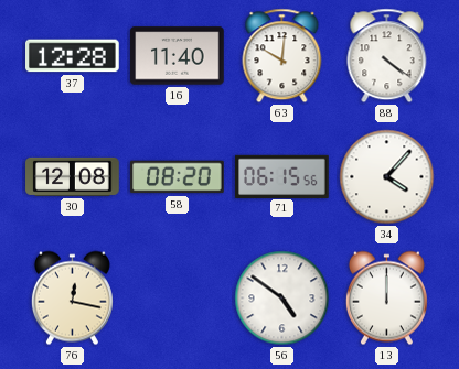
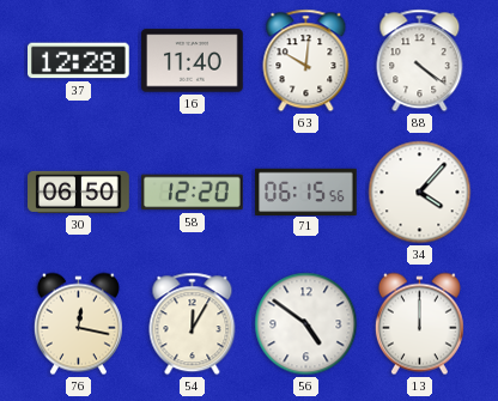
30: 12:08 -> 06:50 (79, 192)
58: 08:20 -> 12:20 (193, 193)
54: none -> 12:05 (193, 324)
